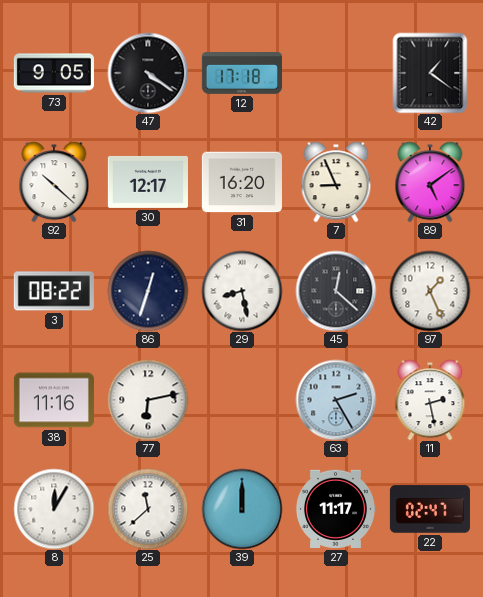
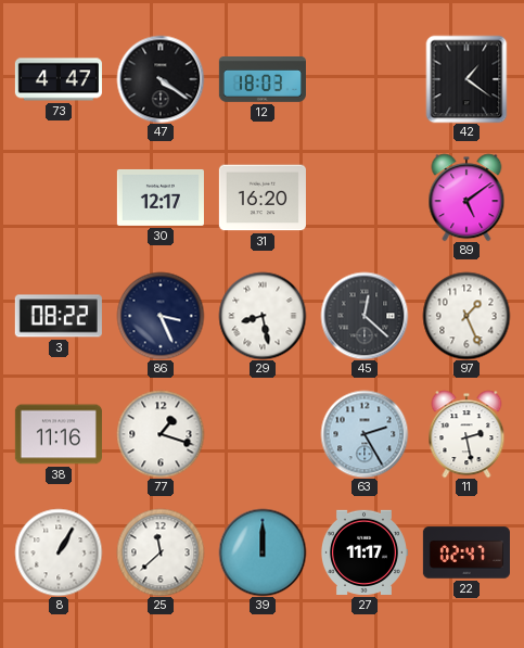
73: 9:05 -> 4:47 (59, 79)
12: 17:18 -> 18:03 (263, 80)
92: 10:22 -> none (54, 182)
7: 8:56 -> none (336, 182)
86: 12:33 -> 3:26 (161, 316)
77: 6:13 -> 1:18 (161, 434)
8: 12:05 -> 1:05 (59, 552)
